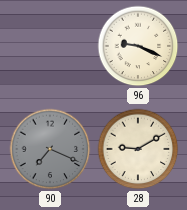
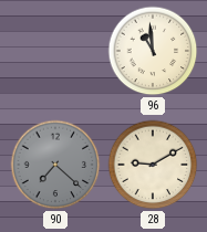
96: 9:19 -> 10:59 (153, 51)
90: 7:19 -> 7:22 (55, 165)
